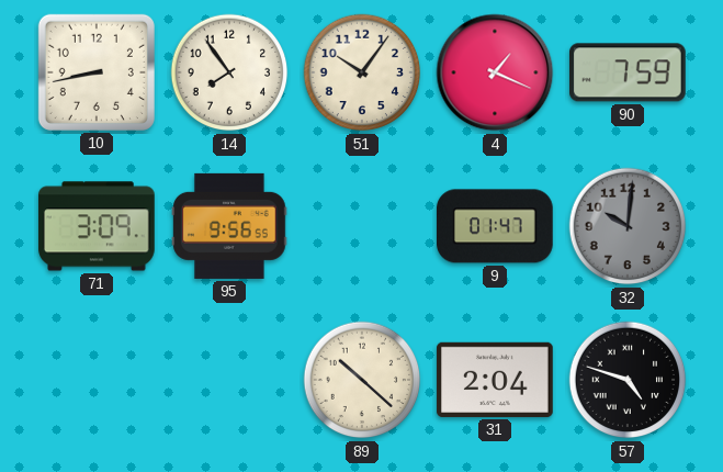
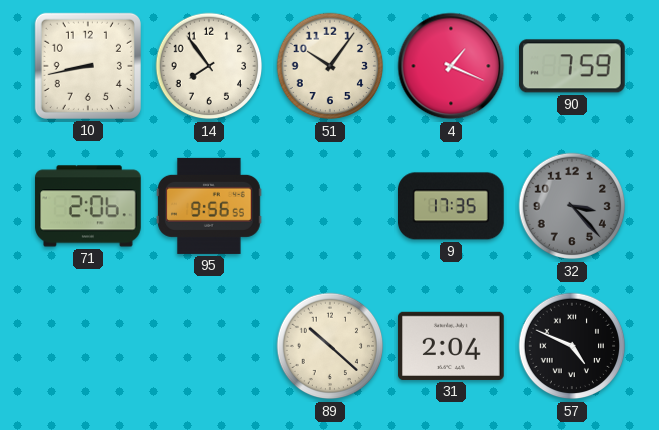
71: 3:09 -> 2:06 (88, 206)
9: 01:47 -> 17:35 (452, 206)
32: 10:01 -> 3:23 (572, 206)
57: 4:48 -> 4:49 (572, 346)
